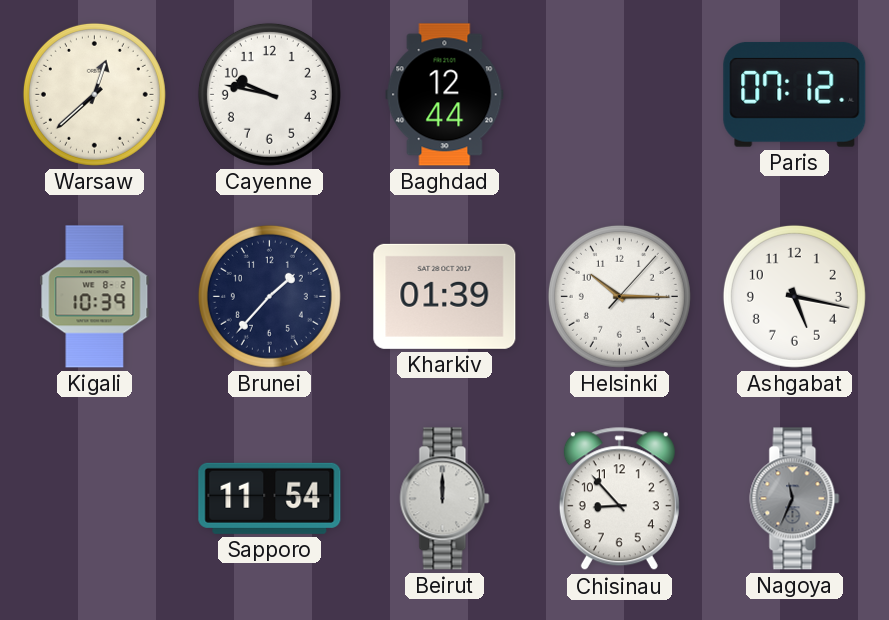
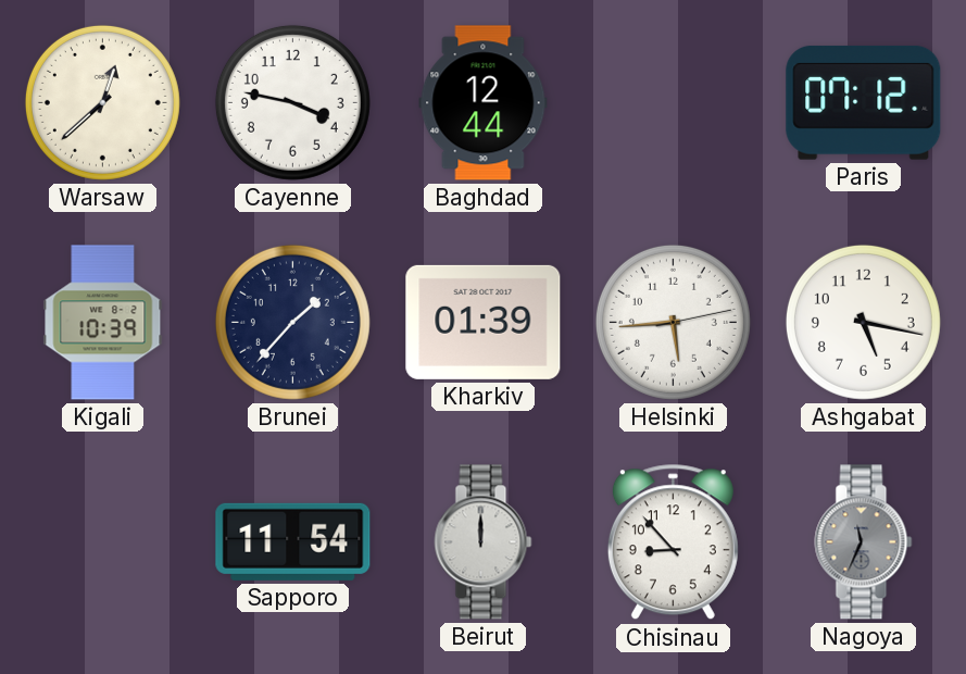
Cayenne: 9:47 -> 3:47 (292, 102)
Helsinki: 10:15 -> 5:44 (673, 322)
